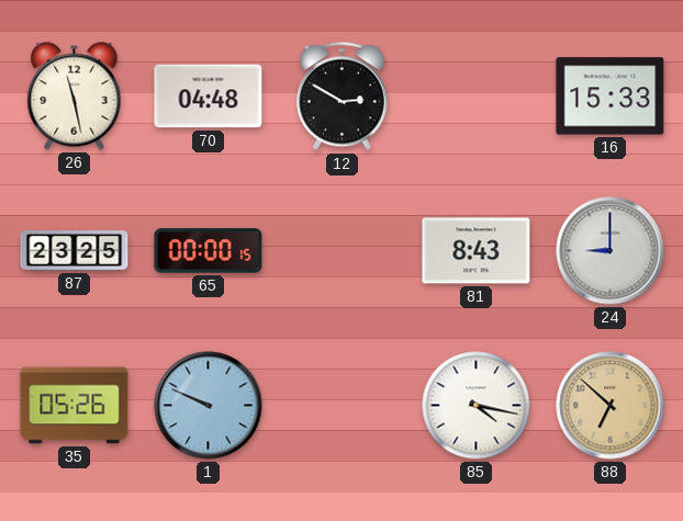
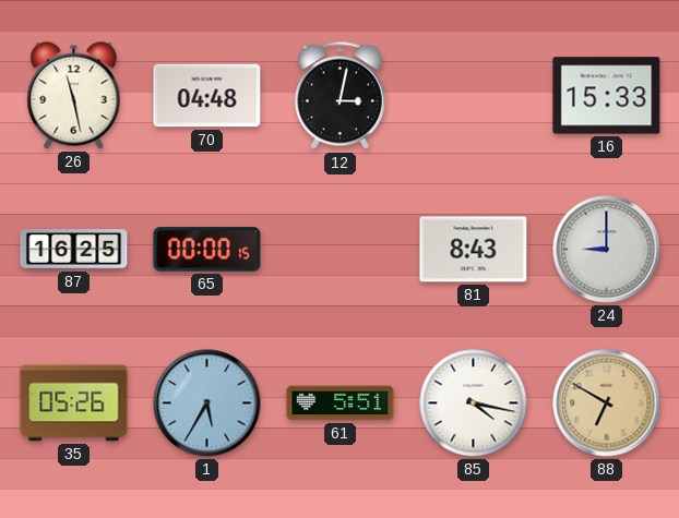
12: 2:50 -> 3:02 (339, 96)
87: 23:25 -> 16:25 (74, 250)
1: 9:49 -> 5:35 (207, 403)
61: none -> 5:51 (341, 403)
88: 6:52 -> 6:50 (607, 403)
